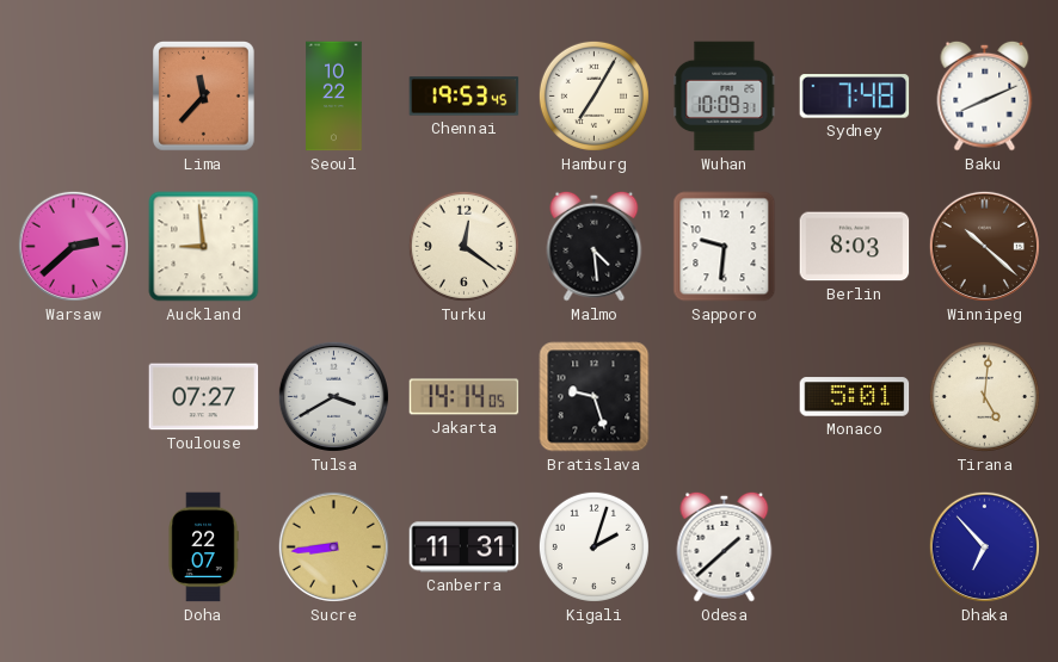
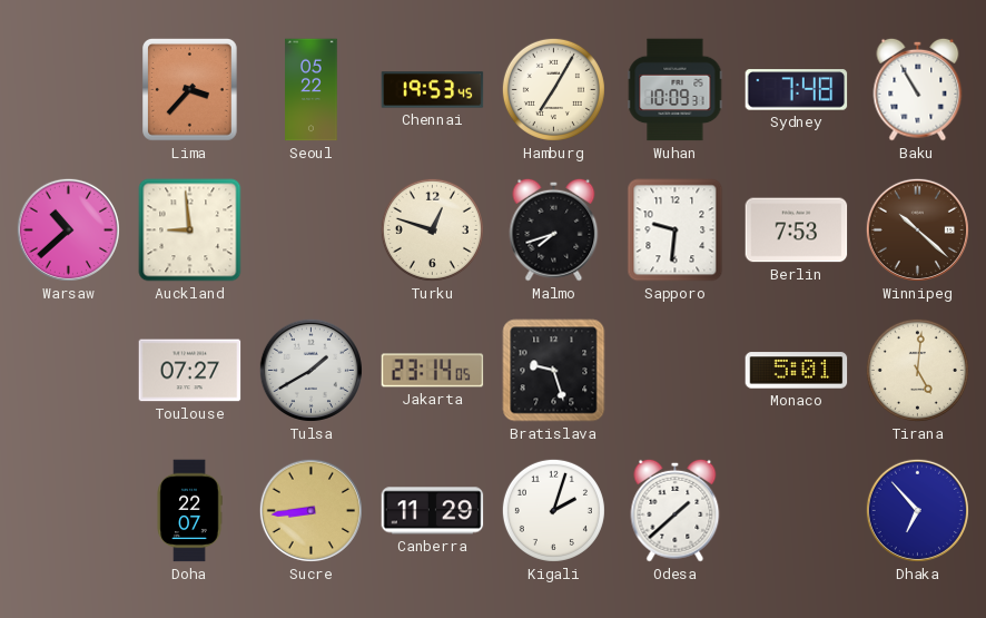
Lima: 11:37 -> 3:37 (190, 90)
Seoul: 10:22 -> 05:22 (312, 90)
Baku: 8:11 -> 10:55 (918, 89)
Warsaw: 2:38 -> 10:38 (68, 229)
Turku: 12:21 -> 12:48 (432, 229)
Malmo: 4:29 -> 7:42 (554, 229)
Berlin: 8:03 -> 7:53 (797, 230)
Tulsa: 3:40 -> 1:40 (310, 370)
Jakarta: 14:14 -> 23:14 (433, 371)
Canberra: 11:31 -> 11:29 (433, 511)
